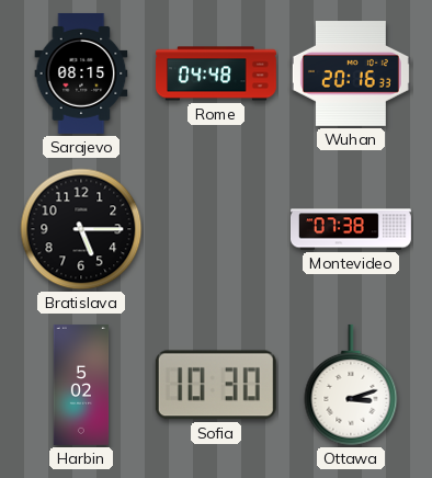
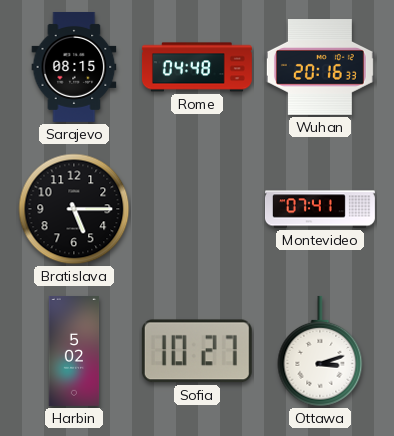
Montevideo: 07:38 -> 07:41 (320, 209)
Sofia: 10:30 -> 10:27 (197, 351)
